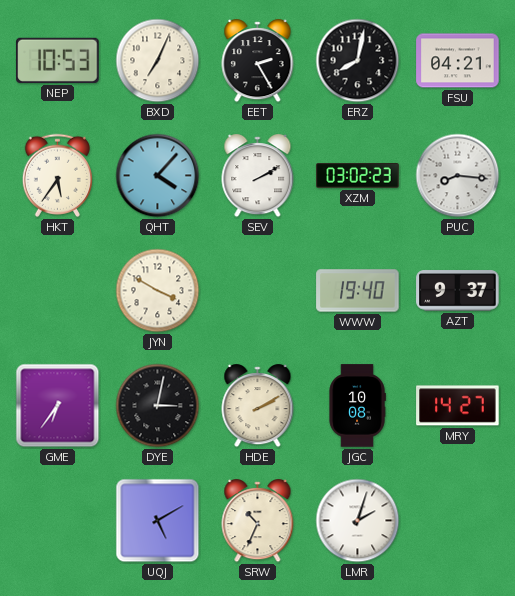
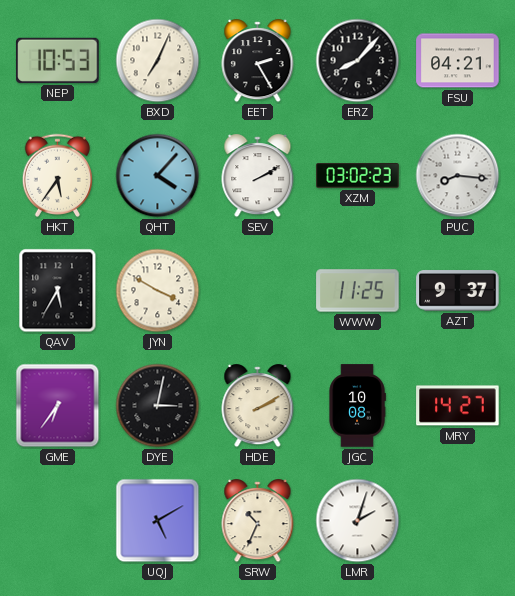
ERZ: 8:02 -> 8:07 (358, 61)
QAV: none -> 5:35 (58, 291)
WWW: 19:40 -> 11:25 (358, 291)
